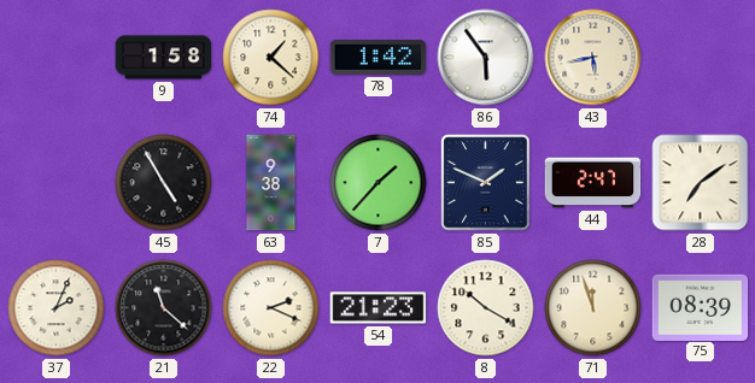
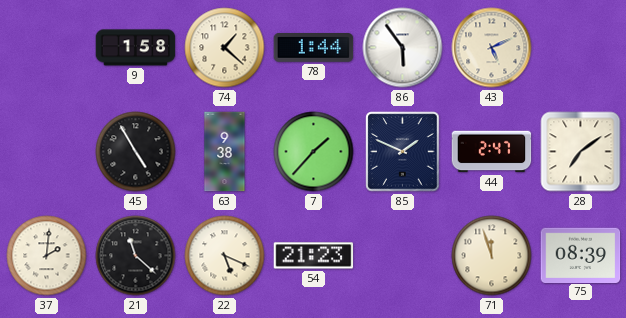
78: 1:42 -> 1:44 (314, 48)
43: 5:43 -> 5:11 (492, 48)
37: 2:04 -> 2:01 (47, 256)
22: 2:19 -> 5:19 (225, 256)
8: 10:20 -> none (486, 308)
